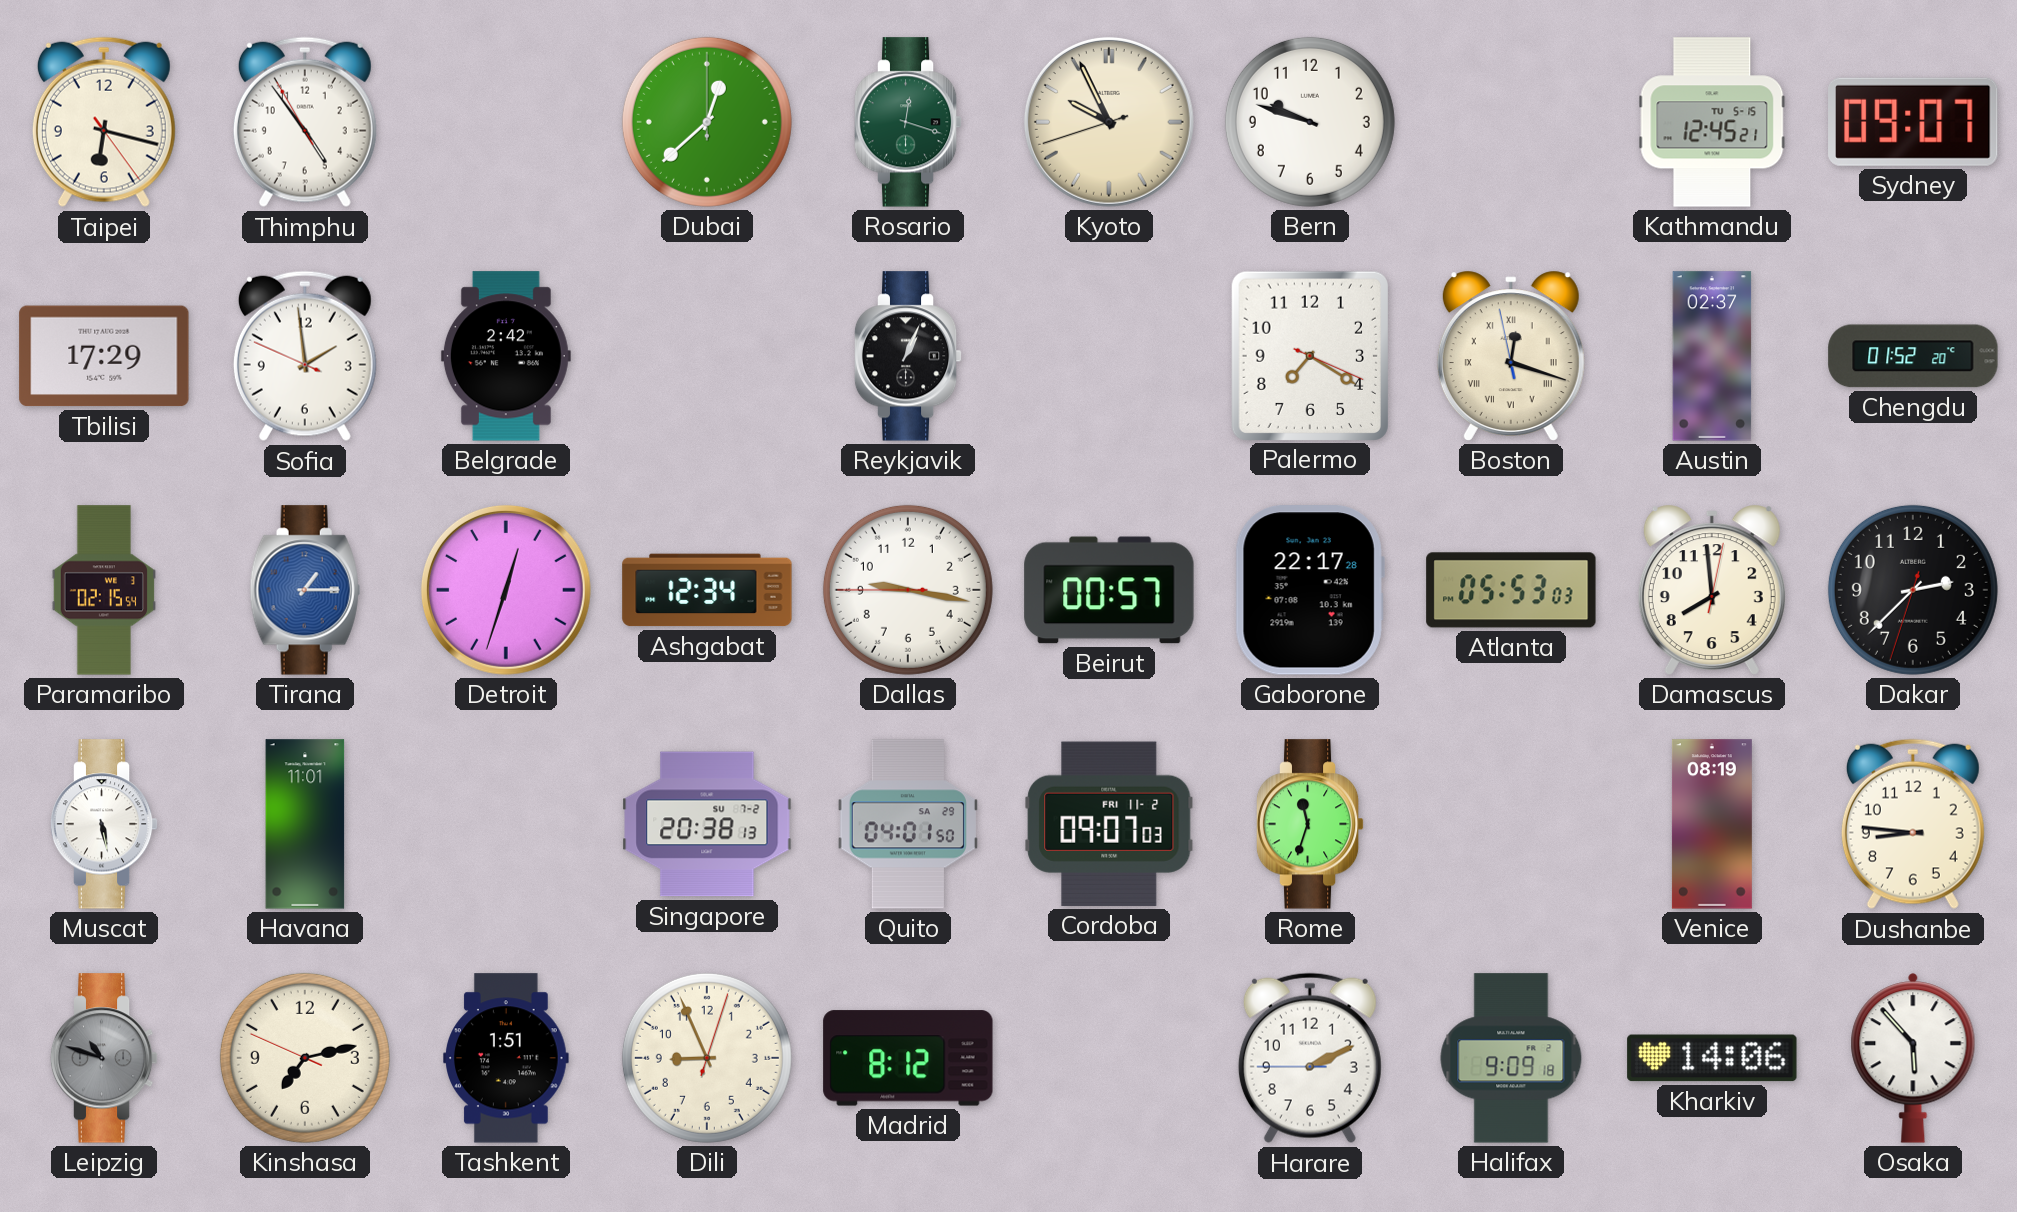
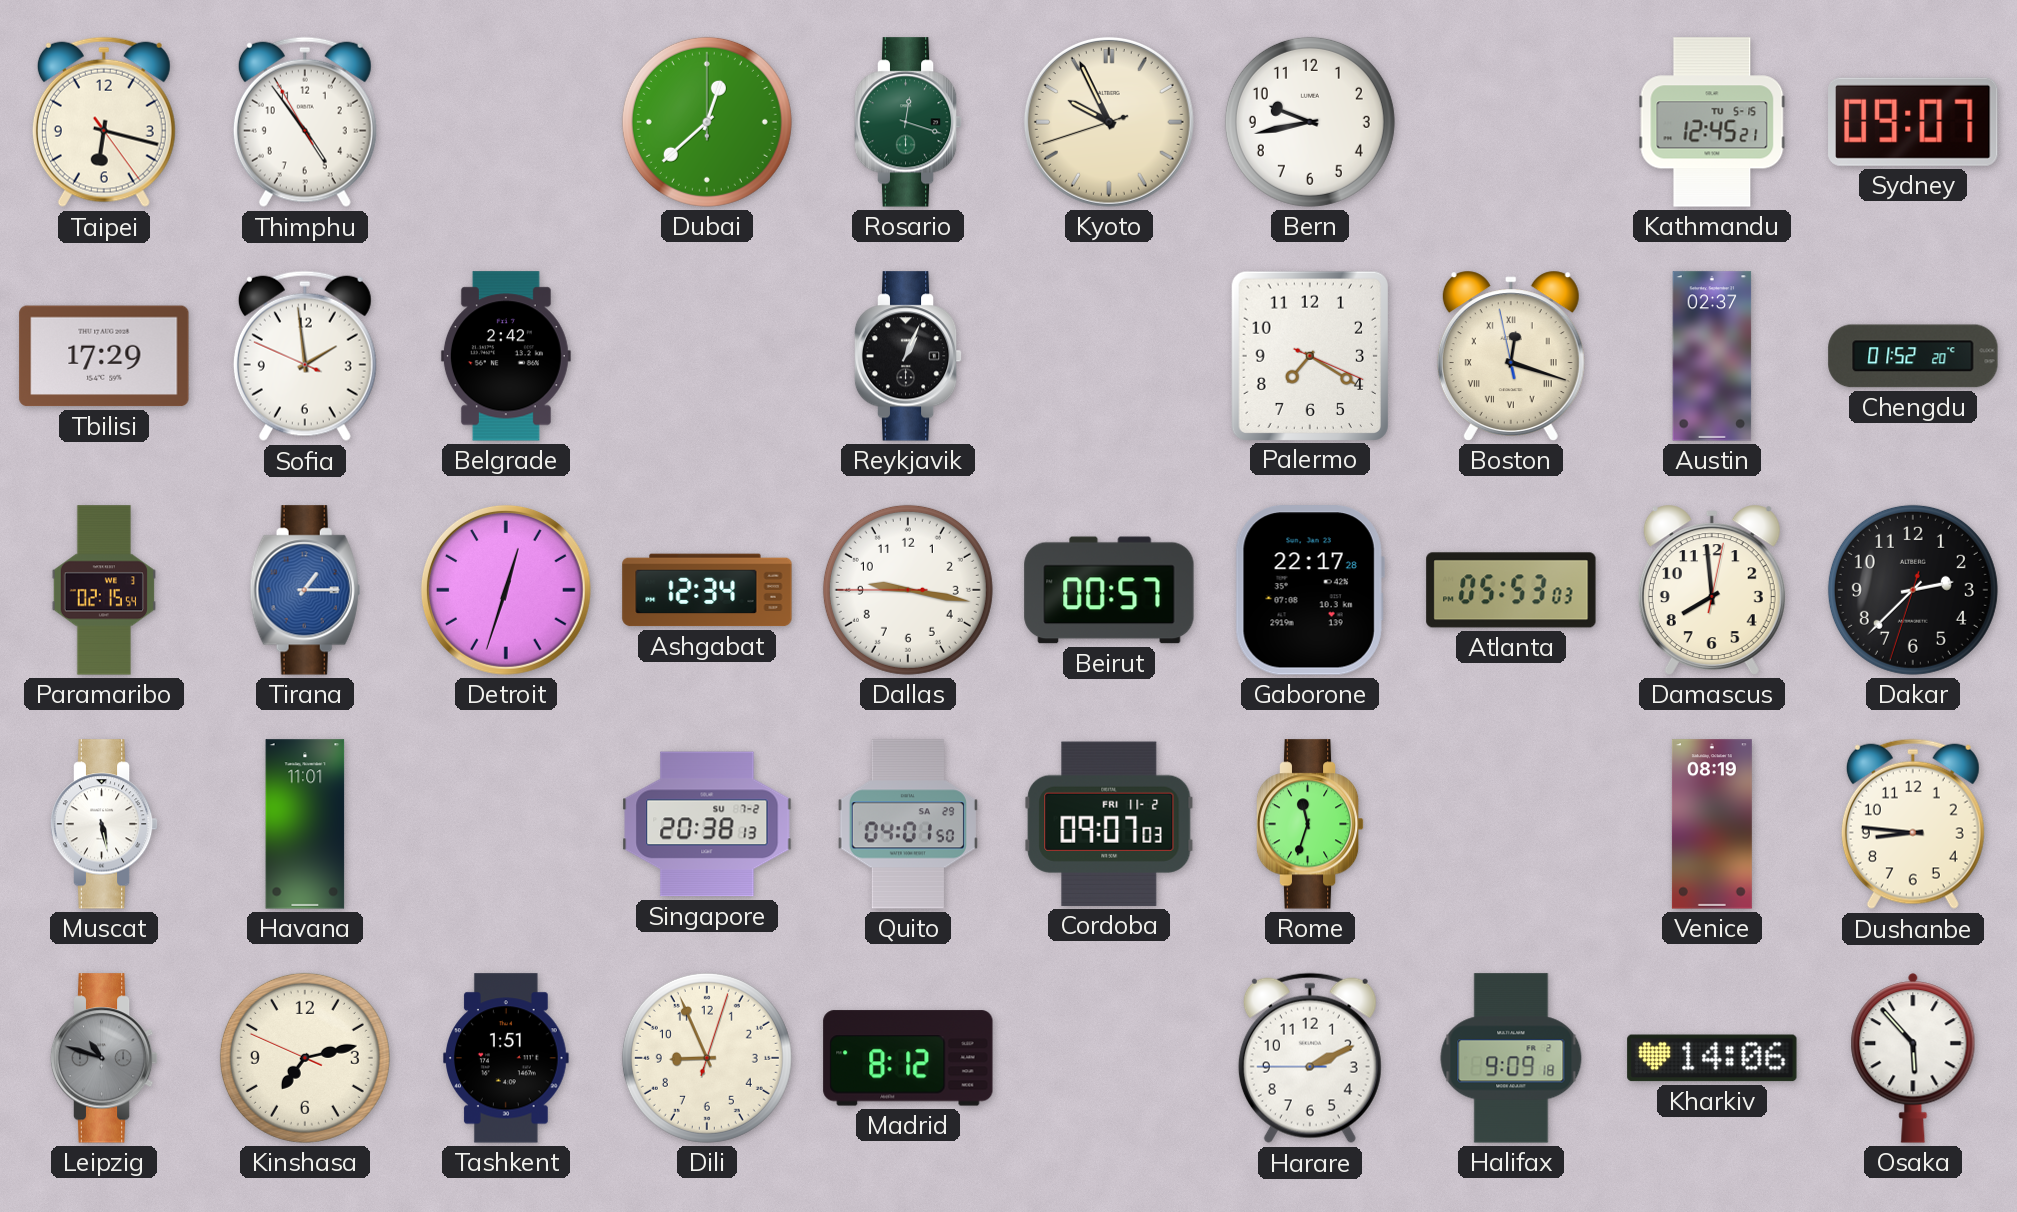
Bern: 9:48 -> 9:43 (1310, 122)
